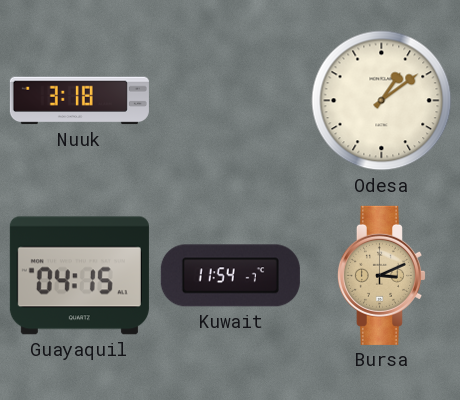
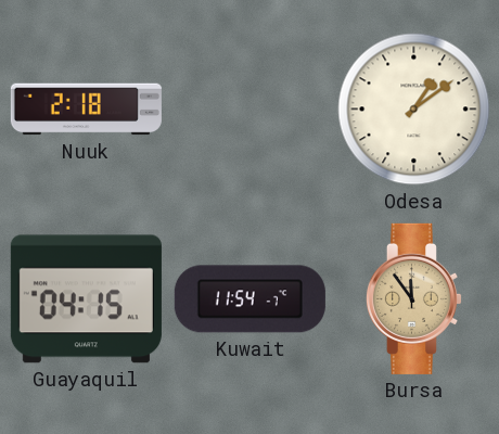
Nuuk: 3:18 -> 2:18 (86, 110)
Bursa: 3:11 -> 11:54 (413, 298)
